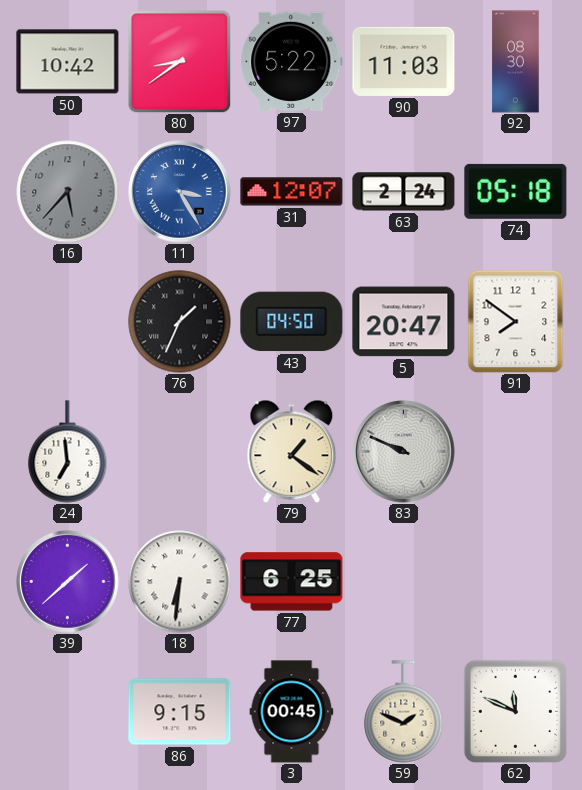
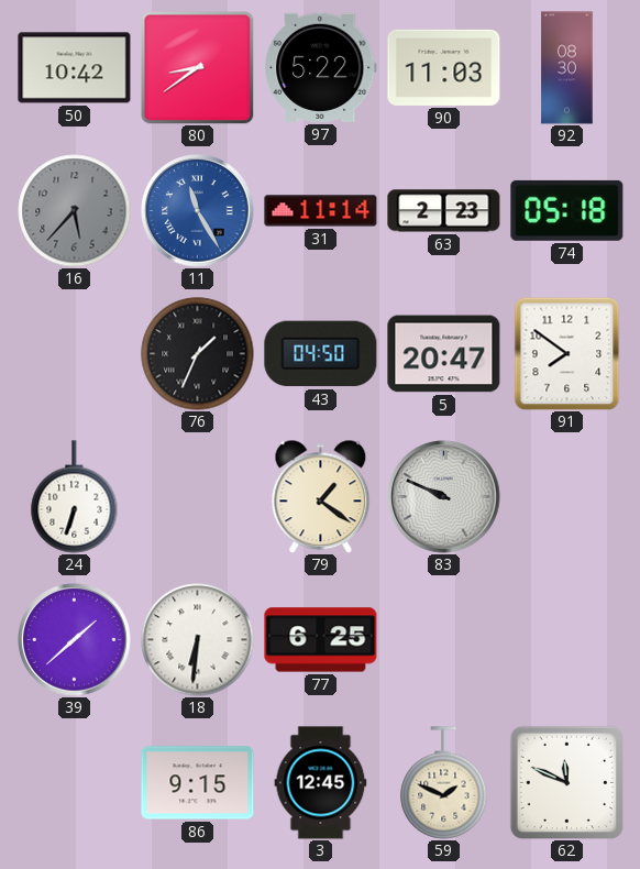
11: 3:25 -> 11:25 (198, 211)
31: 12:07 -> 11:14 (321, 211)
63: 2:24 -> 2:23 (444, 211)
24: 6:59 -> 6:33 (75, 497)
3: 00:45 -> 12:45 (321, 783)
